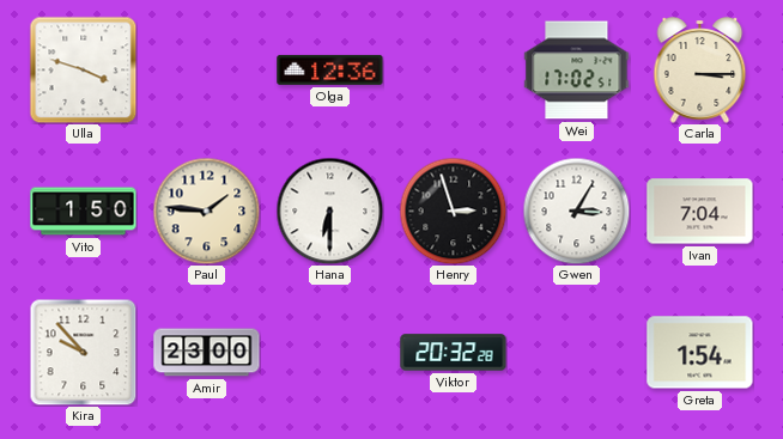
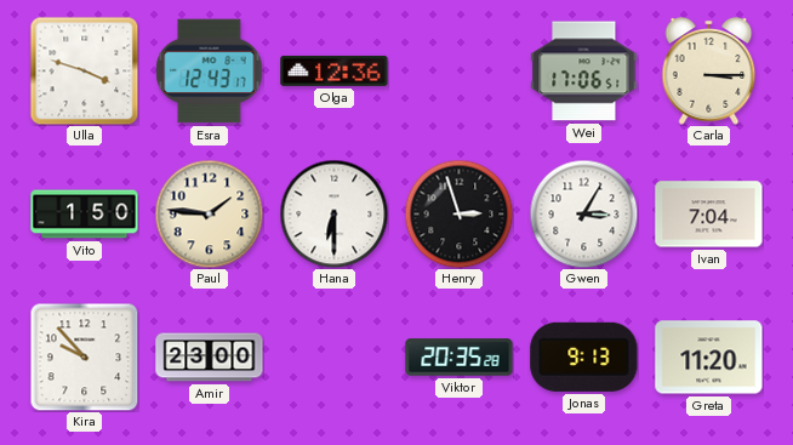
Esra: none -> 12:43 (210, 72)
Wei: 17:02 -> 17:06 (584, 72)
Viktor: 20:32 -> 20:35 (460, 358)
Jonas: none -> 9:13 (584, 356)
Greta: 1:54 -> 11:20 (709, 358)
